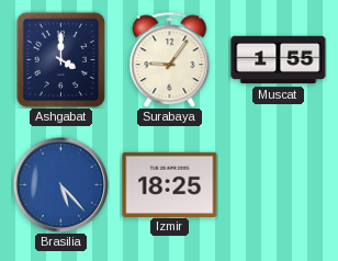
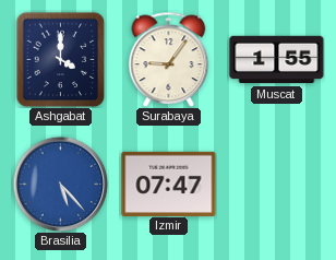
Izmir: 18:25 -> 07:47 (169, 184)
